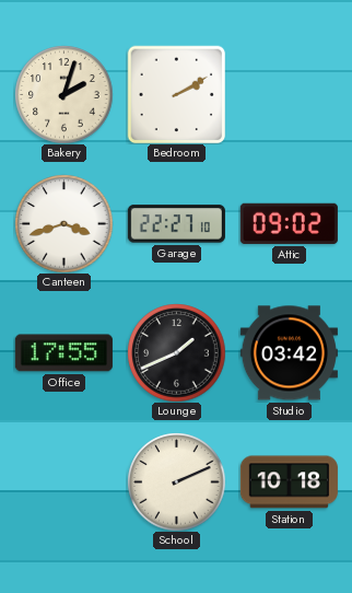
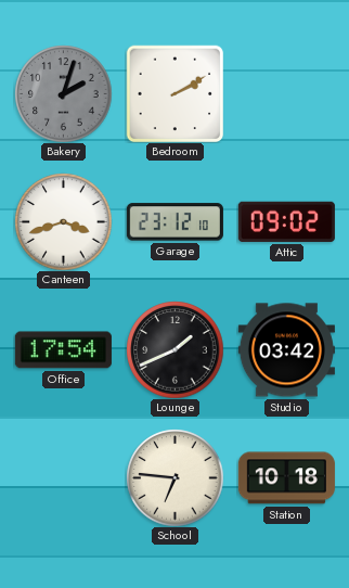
Bakery dial: cream -> grey (63, 93)
Garage: 22:27 -> 23:12 (174, 222)
Office: 17:55 -> 17:54 (63, 350)
School: 2:11 -> 6:46 (174, 477)
